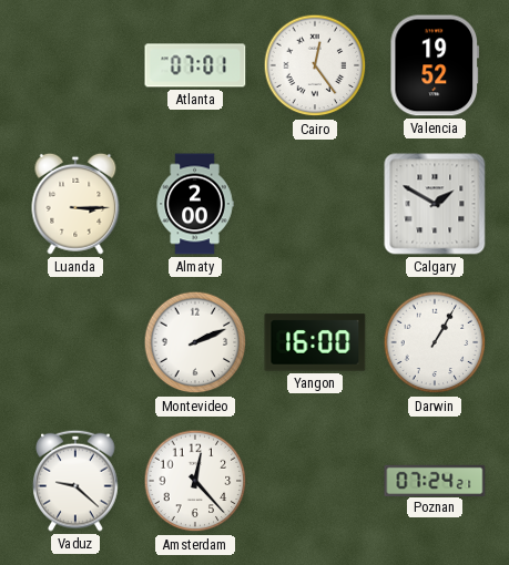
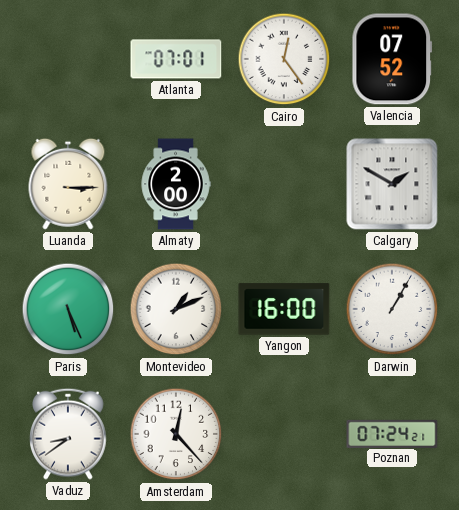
Valencia: 19:52 -> 07:52 (392, 59)
Paris: none -> 5:26 (68, 309)
Montevideo: 2:11 -> 1:11 (176, 309)
Vaduz: 9:22 -> 8:39 (68, 434)
